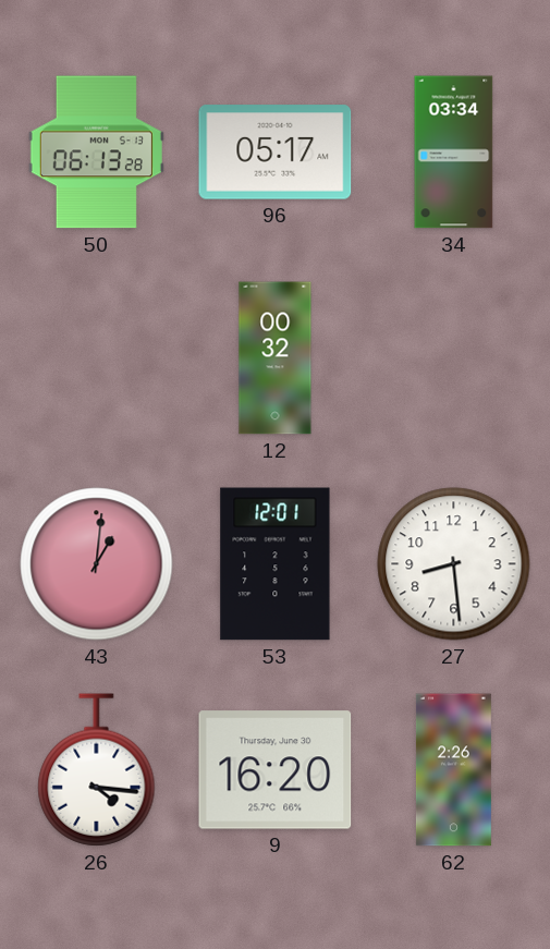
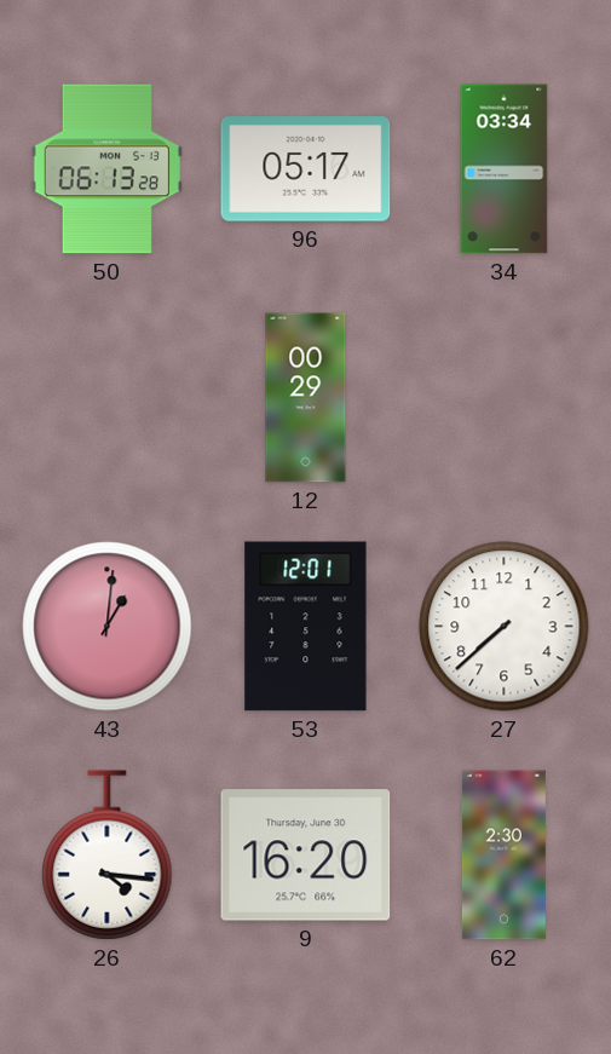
12: 00:32 -> 00:29 (306, 398)
27: 8:29 -> 7:38 (505, 627)
62: 2:26 -> 2:30 (503, 856)
